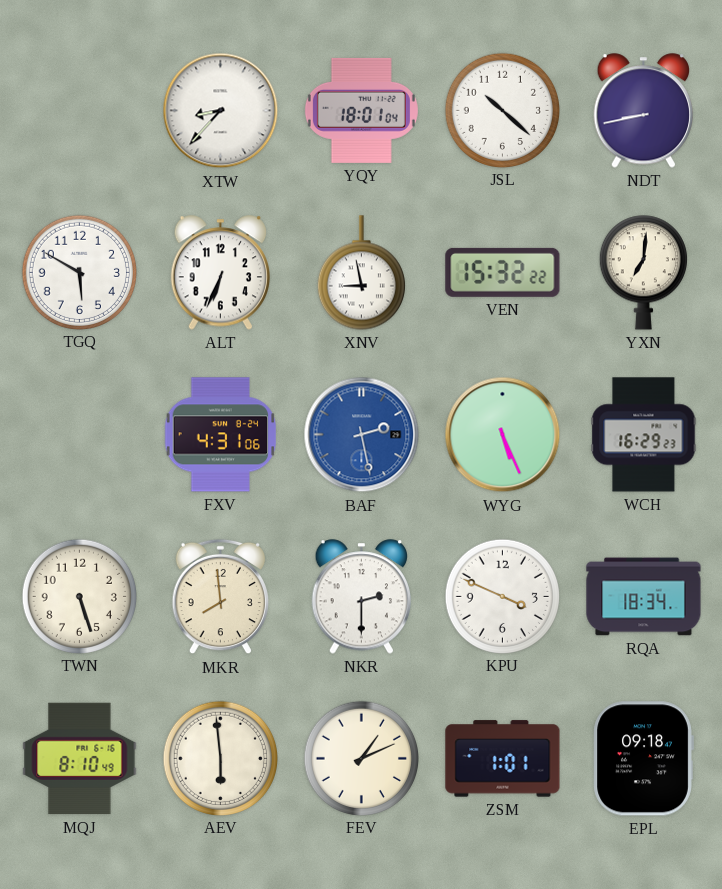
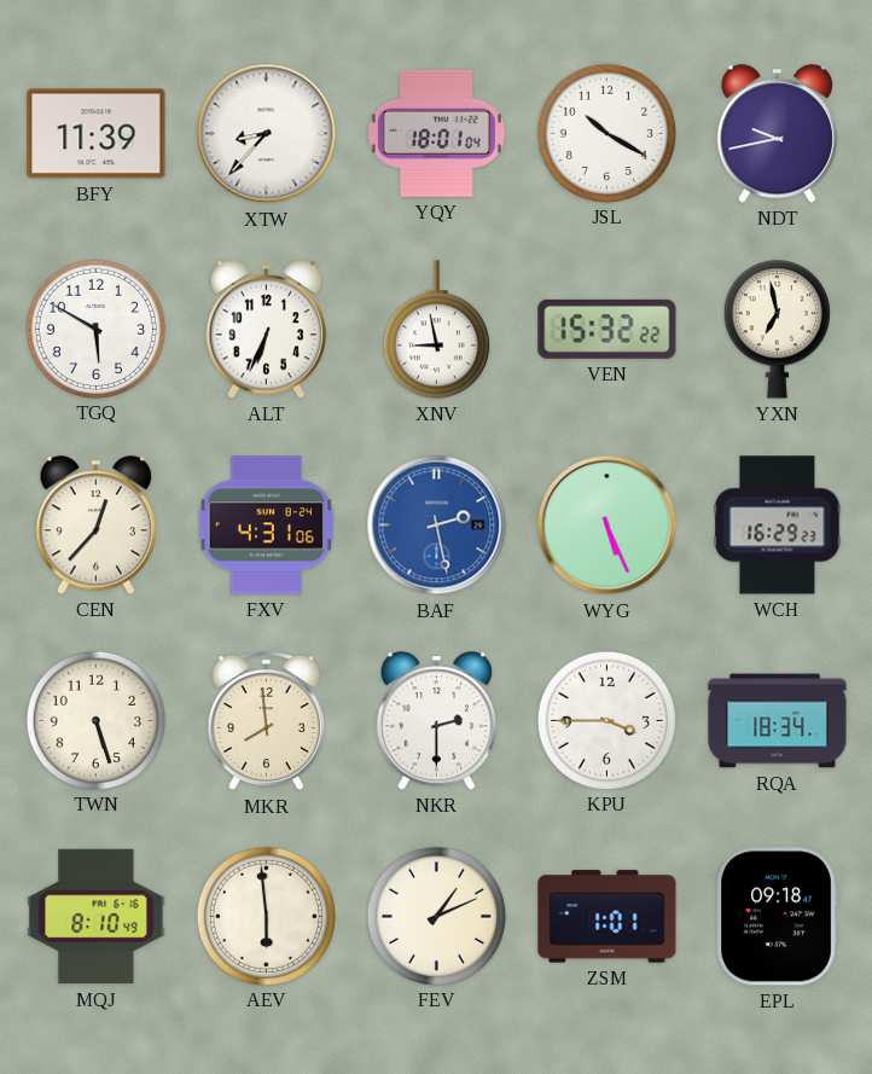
BFY: none -> 11:39 (97, 134)
JSL: 10:22 -> 10:20 (606, 133)
NDT: 8:43 -> 9:43 (778, 134)
YXN: 7:01 -> 6:58 (777, 330)
CEN: none -> 12:37 (97, 526)
KPU: 3:49 -> 3:45 (606, 720)
